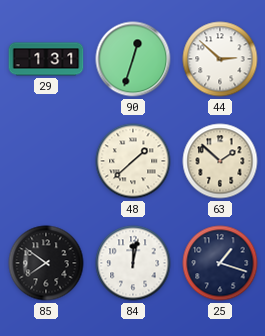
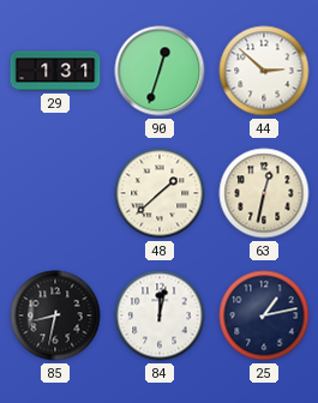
63: 1:52 -> 12:32 (264, 193)
85: 7:51 -> 8:32 (55, 315)
25: 1:18 -> 1:13 (264, 315)
